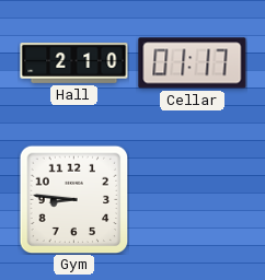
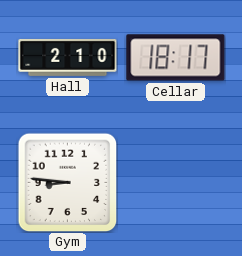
Cellar: 01:17 -> 18:17 (176, 58)
